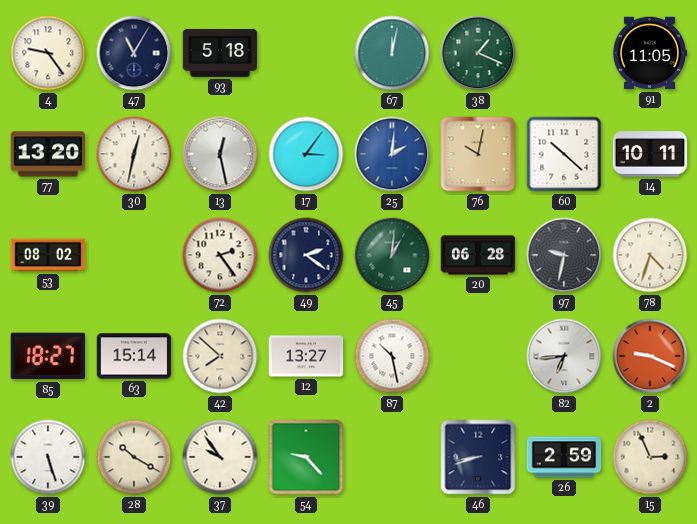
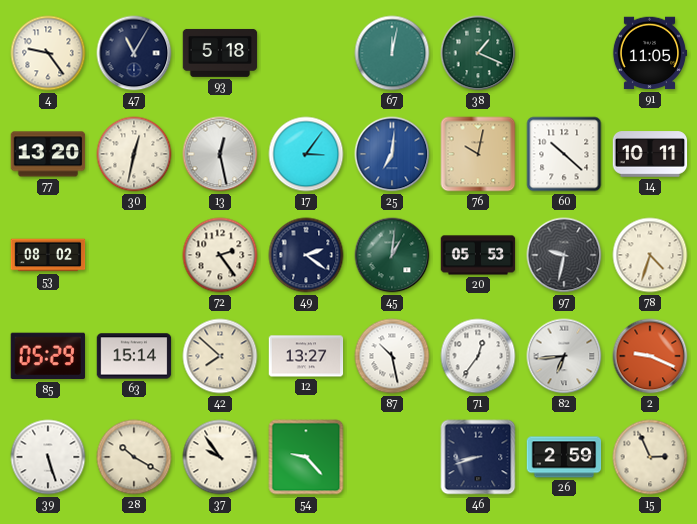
25: 2:01 -> 7:01 (392, 154)
20: 06:28 -> 05:53 (478, 255)
85: 18:27 -> 05:29 (47, 356)
71: none -> 12:36 (478, 356)
